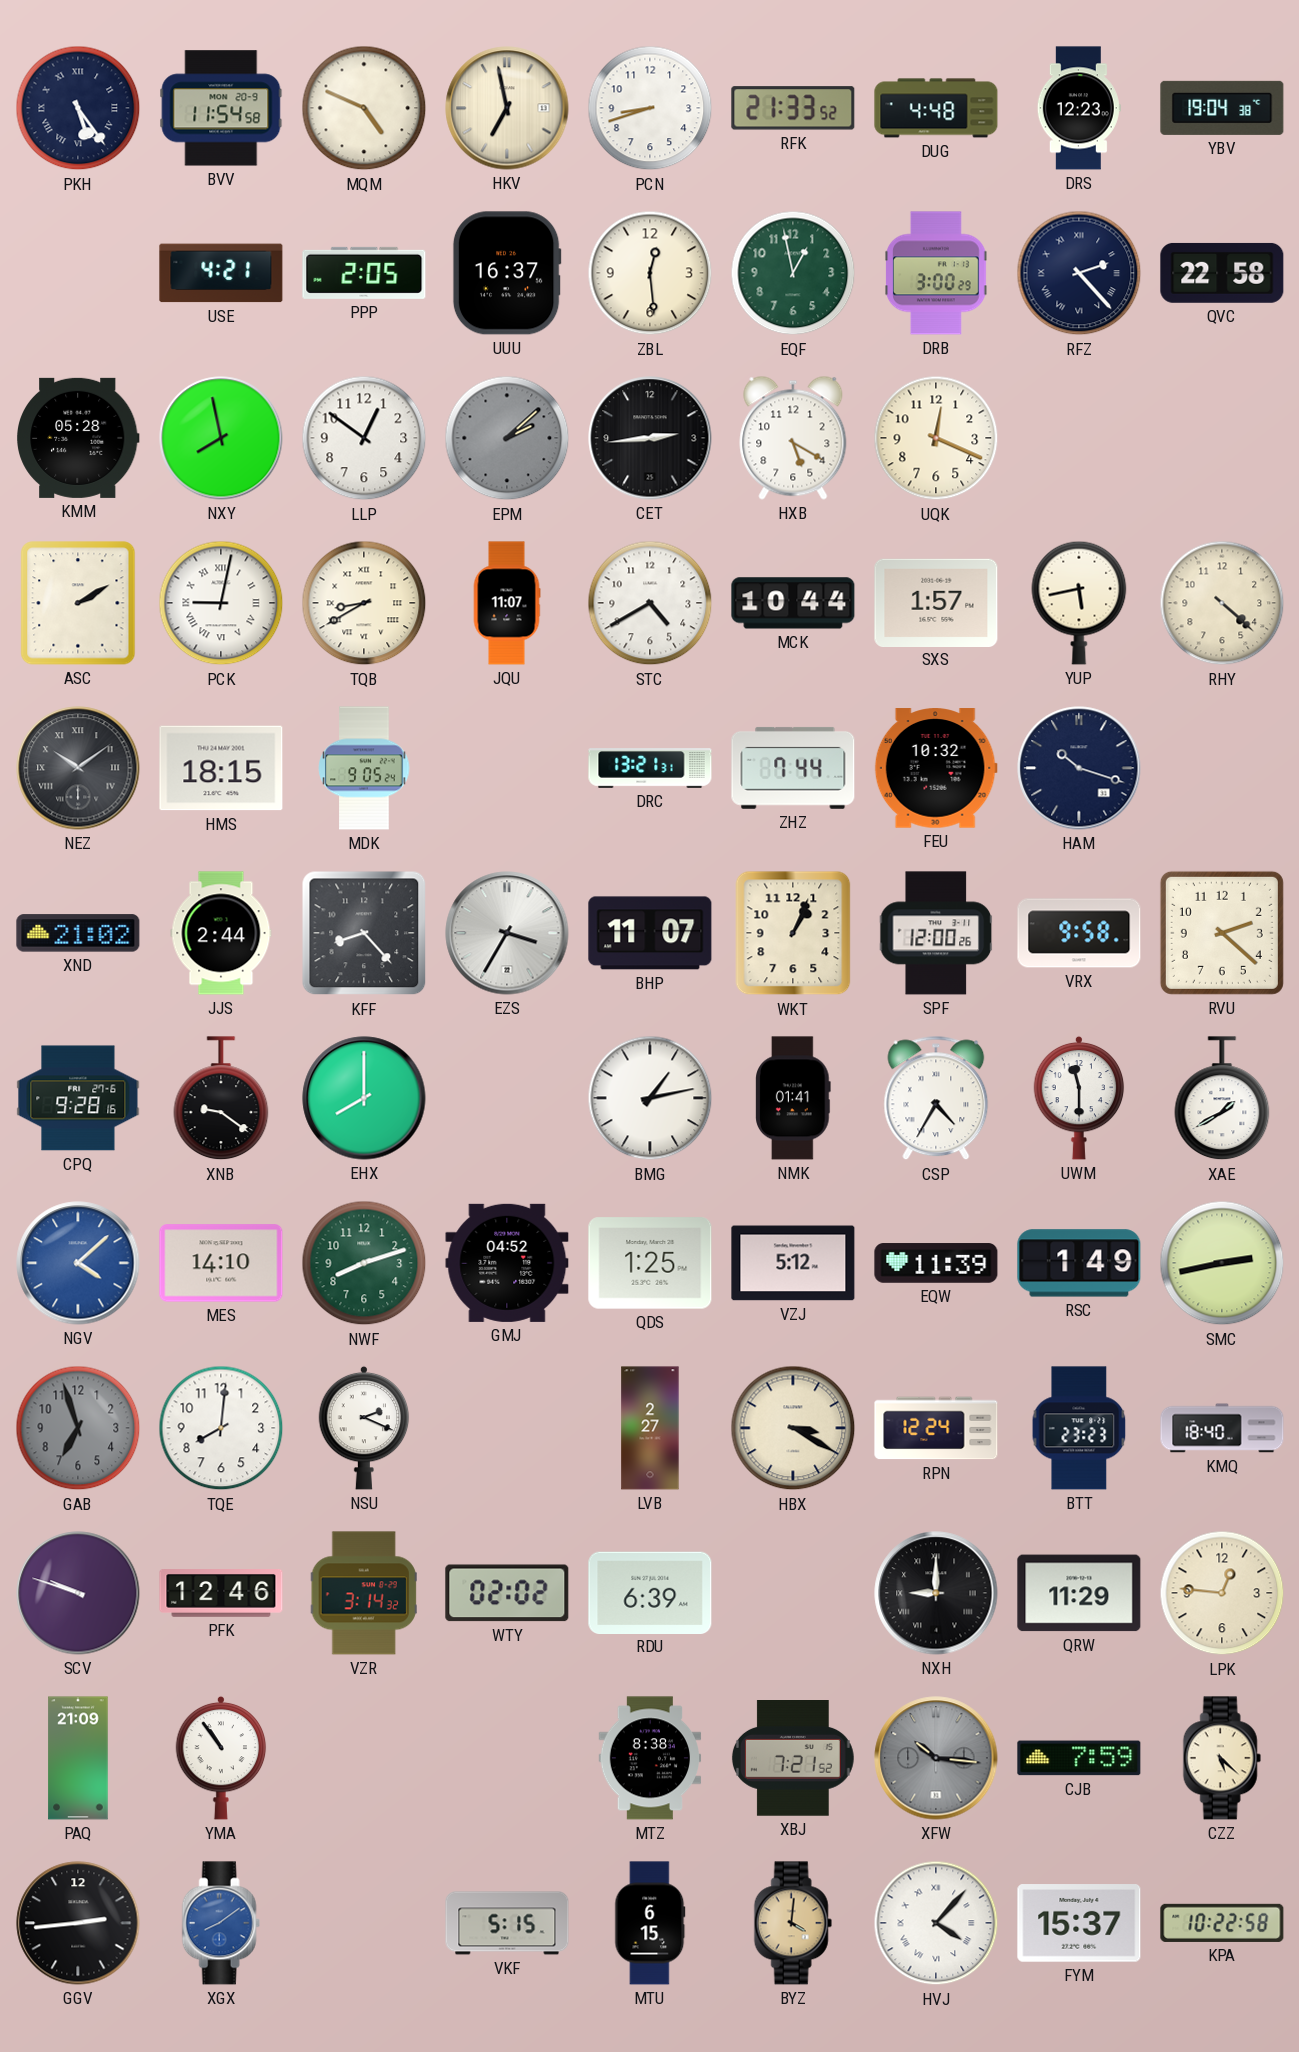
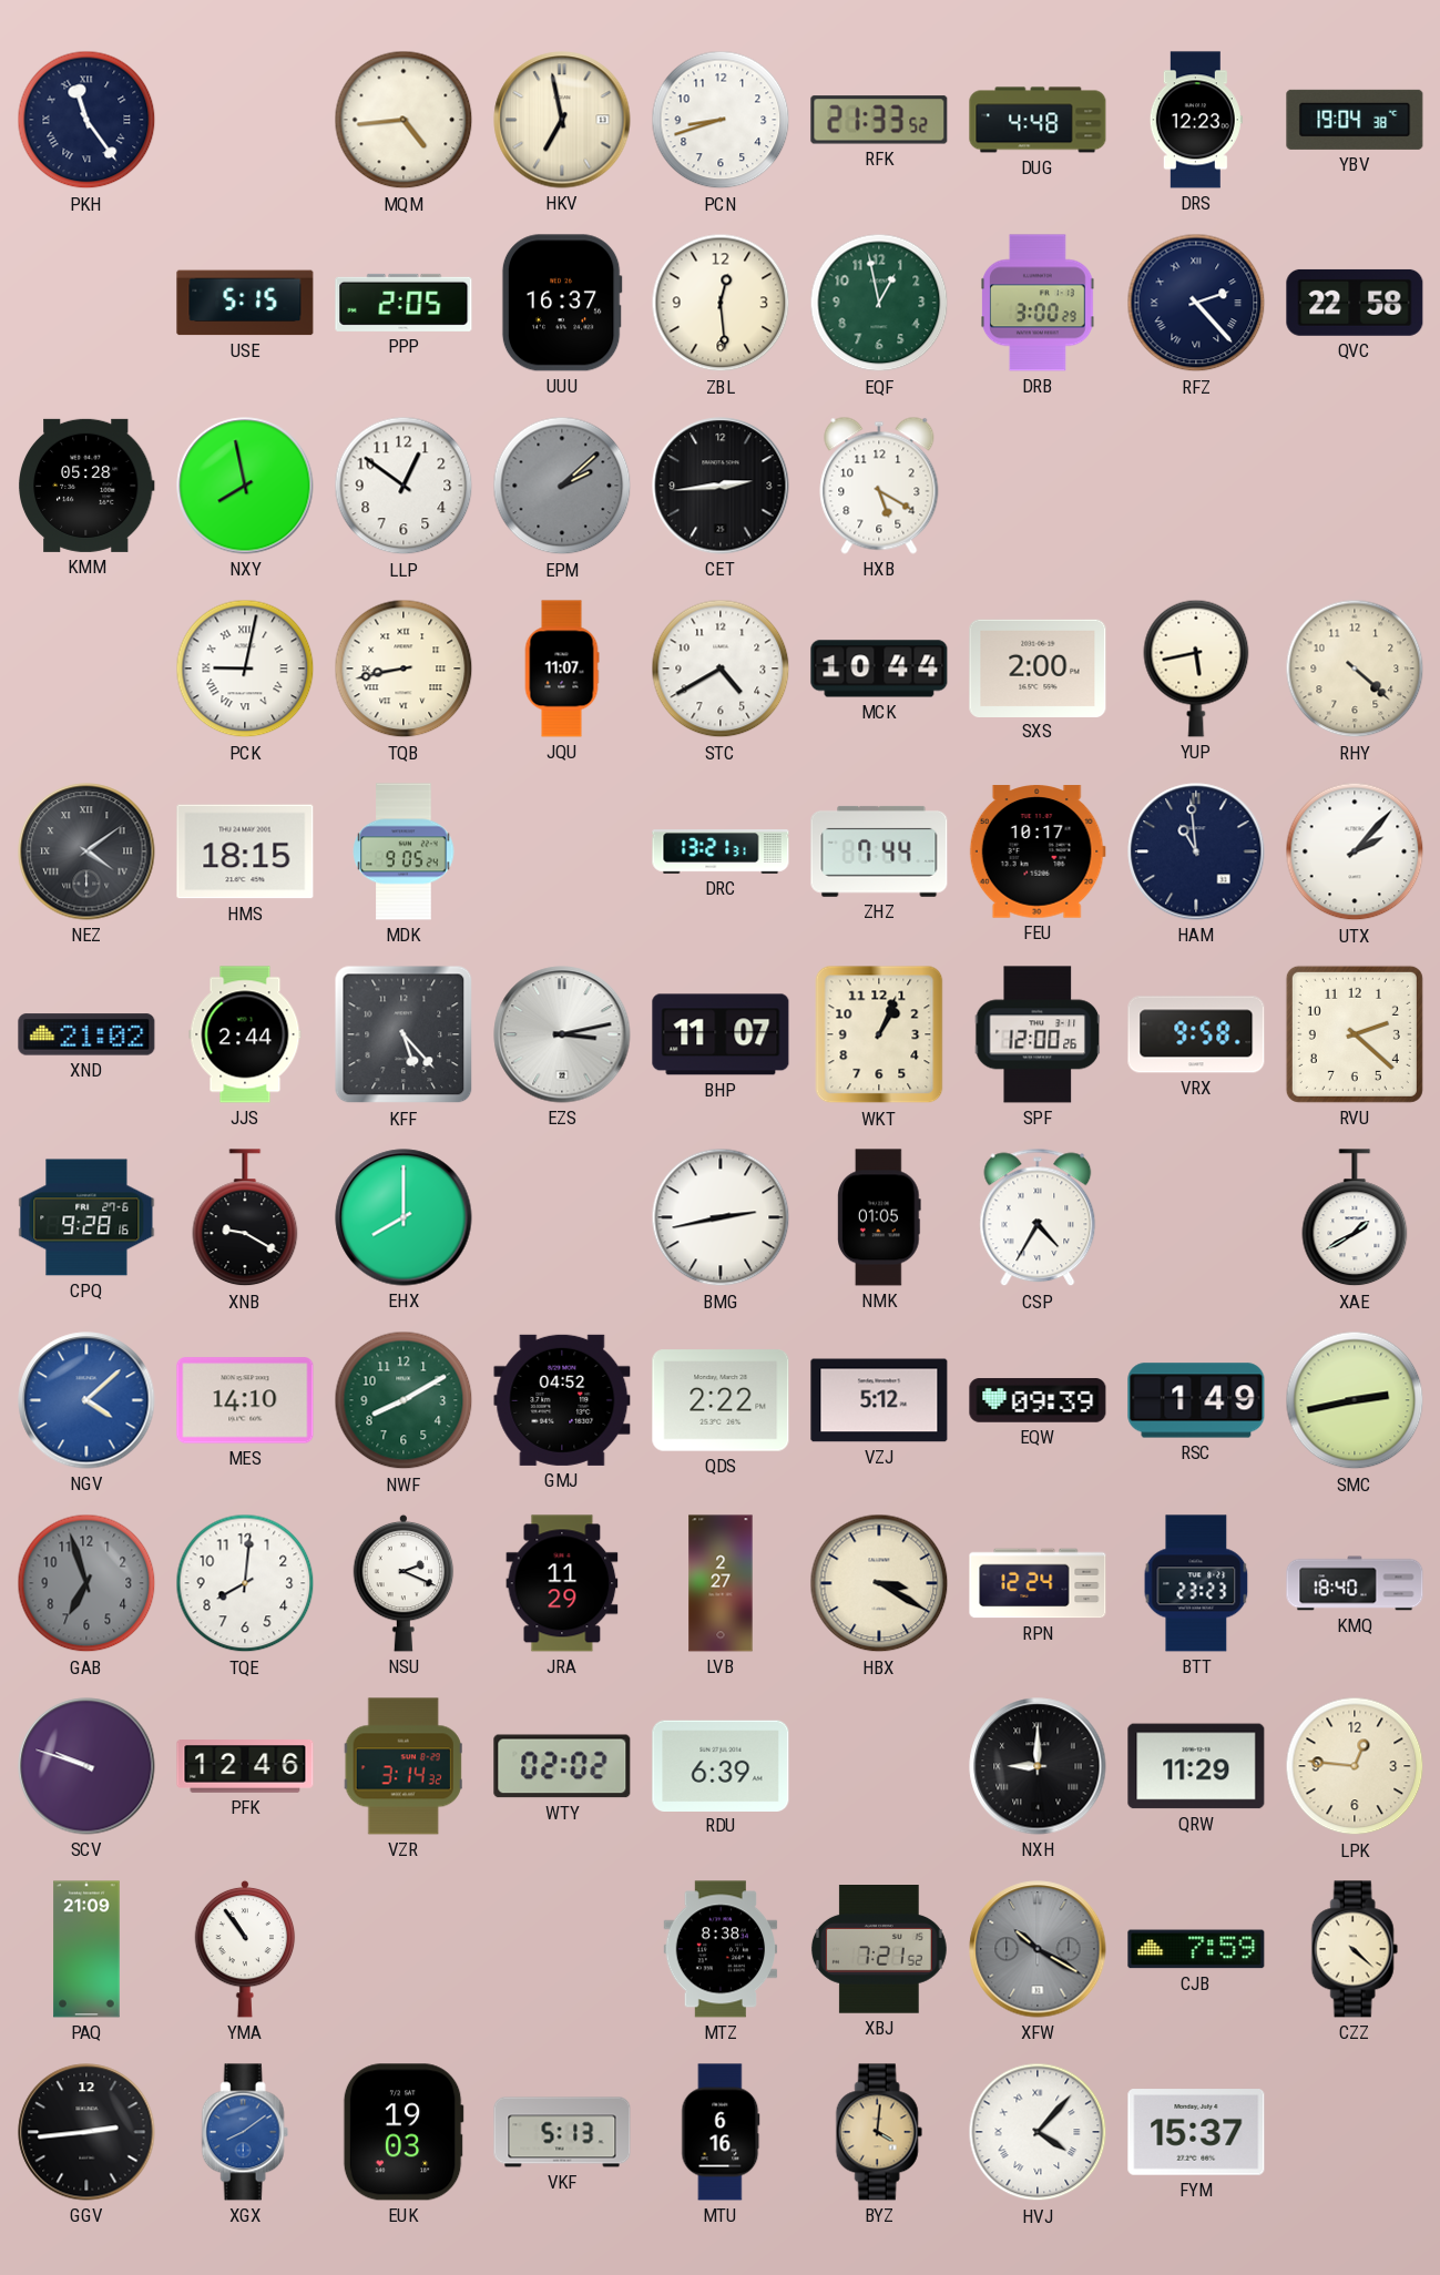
PKH: 5:24 -> 11:24 (86, 120)
BVV: 11:54 -> none (221, 108)
MQM: 4:49 -> 4:44 (404, 120)
USE: 4:21 -> 5:15 (245, 303)
UQK: 12:19 -> none (936, 438)
ASC: 2:10 -> none (78, 603)
TQB: 8:40 -> 8:43 (404, 669)
SXS: 1:57 -> 2:00 (1038, 667)
NEZ: 10:09 -> 4:09 (86, 851)
FEU: 10:32 -> 10:17 (1038, 851)
HAM: 10:18 -> 10:59 (1196, 851)
UTX: none -> 2:07 (1355, 851)
KFF: 8:23 -> 5:23 (404, 1034)
EZS: 3:35 -> 3:13 (562, 1034)
XNB: 9:21 -> 9:20 (245, 1218)
BMG: 1:13 -> 2:43 (721, 1217)
NMK: 01:41 -> 01:05 (880, 1217)
UWM: 11:30 -> none (1079, 1098)
NWF: 8:12 -> 8:10 (404, 1400)
QDS: 1:25 -> 2:22 (721, 1400)
EQW: 11:39 -> 09:39 (1038, 1400)
JRA: none -> 11:29 (562, 1583)
XFW: 10:16 -> 10:20 (1038, 1949)
CZZ: 5:22 -> 4:22 (1355, 1949)
EUK: none -> 19:03 (404, 2132)
VKF: 5:15 -> 5:13 (562, 2132)
MTU: 6:15 -> 6:16 (721, 2132)
KPA: 10:22 -> none (1222, 1923)
